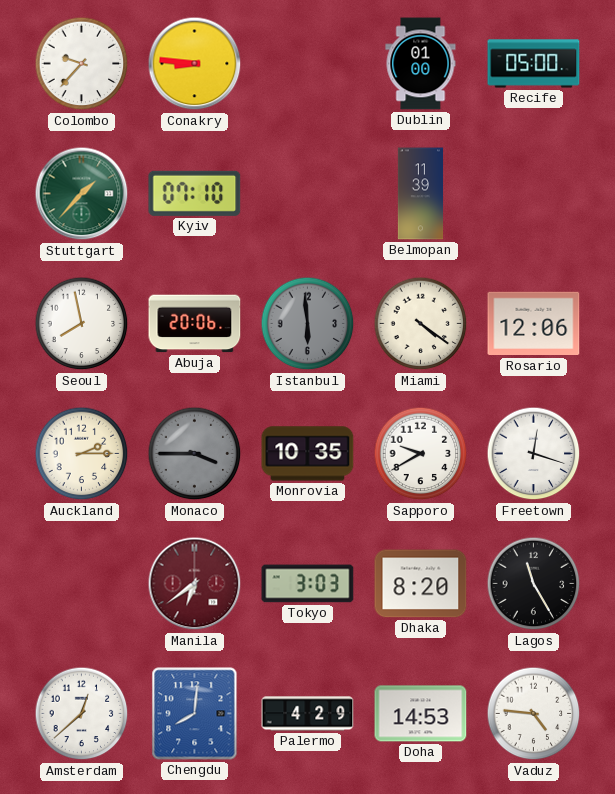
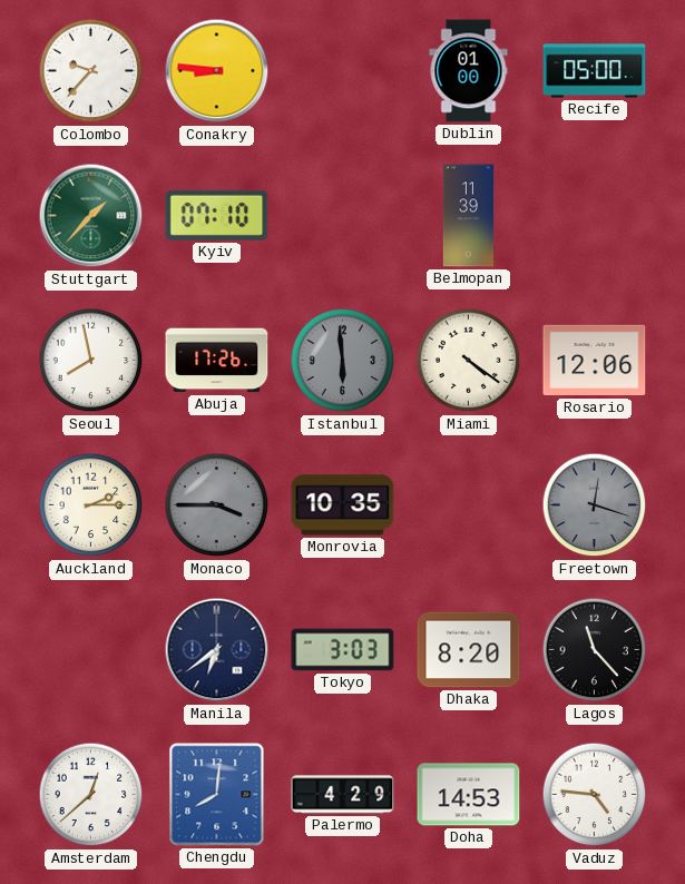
Abuja: 20:06 -> 17:26 (217, 361)
Sapporo: 9:40 -> none (421, 454)
Freetown dial: white -> grey (595, 505)
Manila dial: burgundy -> navy (217, 650)
Lagos: 11:25 -> 11:23 (595, 650)
